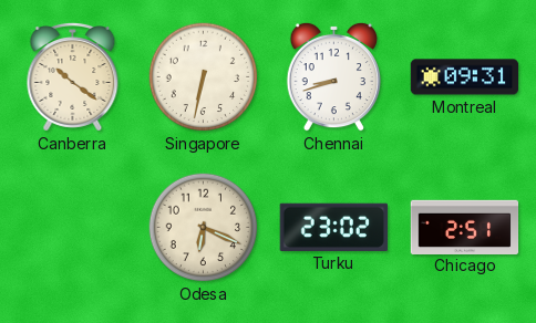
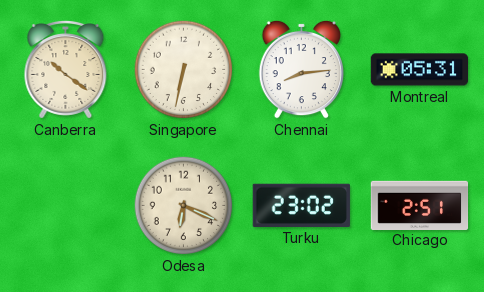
Chennai: 8:42 -> 8:14 (301, 69)
Montreal: 09:31 -> 05:31 (420, 70)
